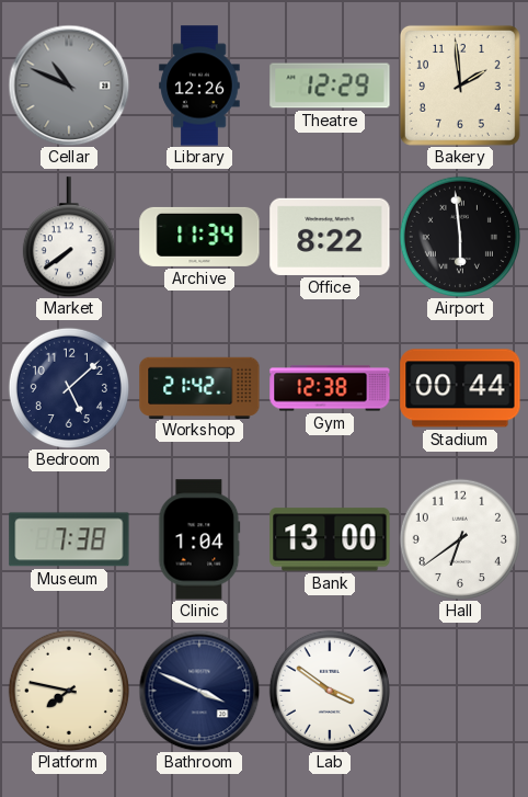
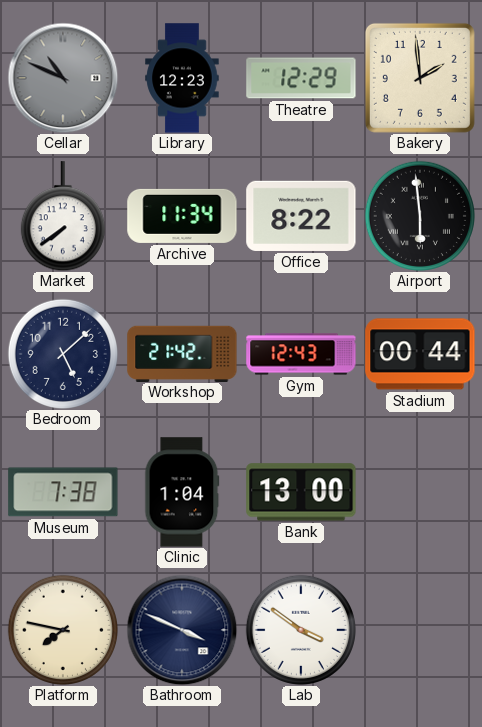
Library: 12:26 -> 12:23 (182, 78)
Gym: 12:38 -> 12:43 (301, 354)
Hall: 6:39 -> none (460, 539)
